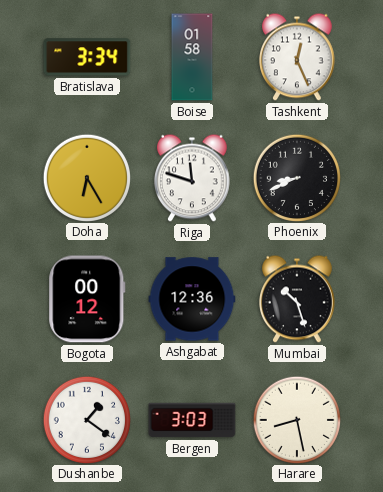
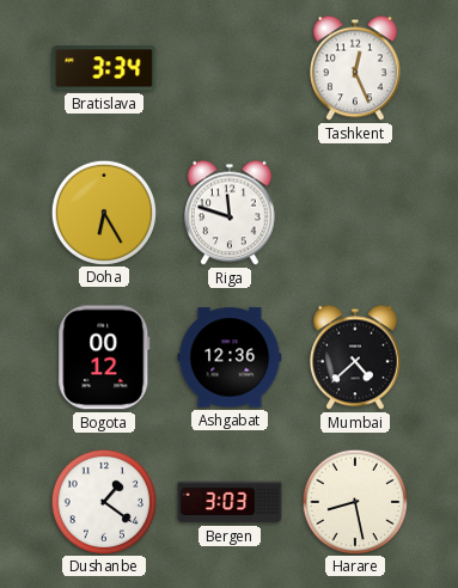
Boise: 01:58 -> none (192, 57)
Phoenix: 8:41 -> none (296, 177)
Mumbai: 10:27 -> 4:38 (356, 357)
